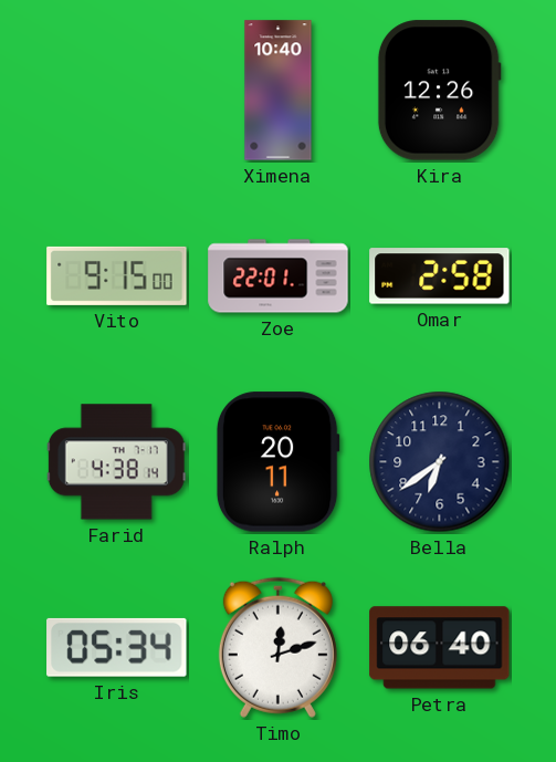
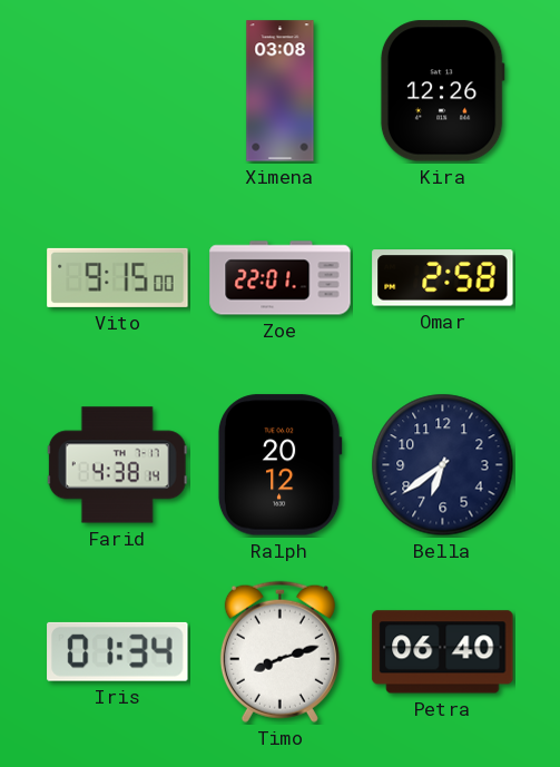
Ximena: 10:40 -> 03:08 (281, 91)
Ralph: 20:11 -> 20:12 (279, 465)
Iris: 05:34 -> 01:34 (118, 651)
Timo: 12:12 -> 8:12 (279, 651)
